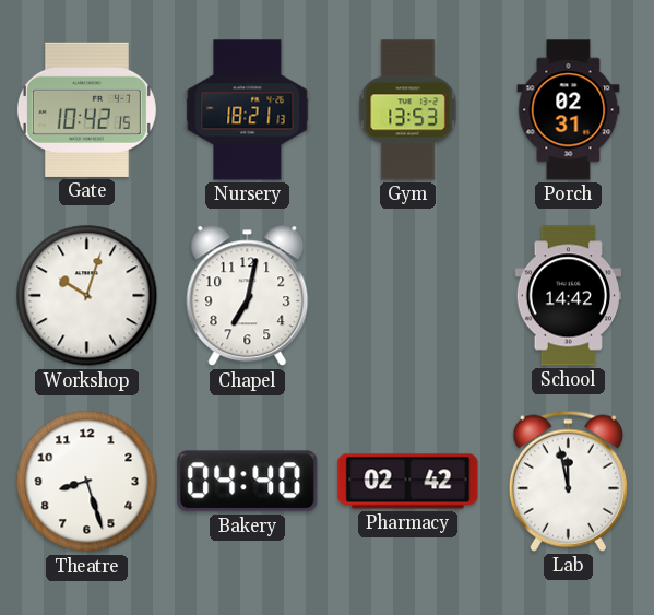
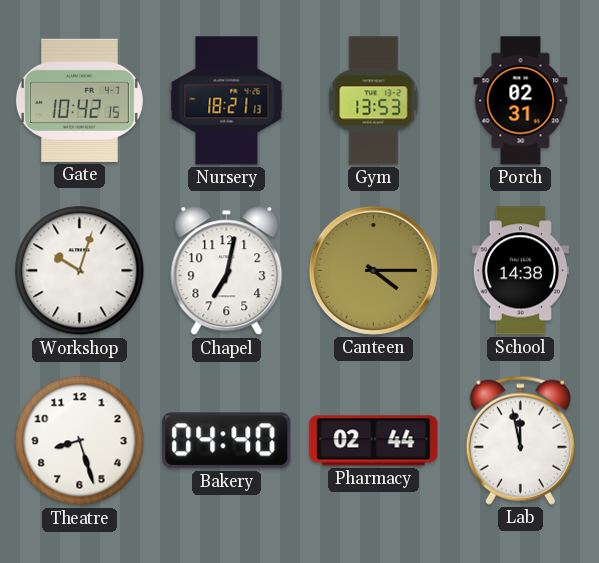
Canteen: none -> 4:15 (373, 270)
School: 14:42 -> 14:38 (520, 271)
Pharmacy: 02:42 -> 02:44 (374, 441)
